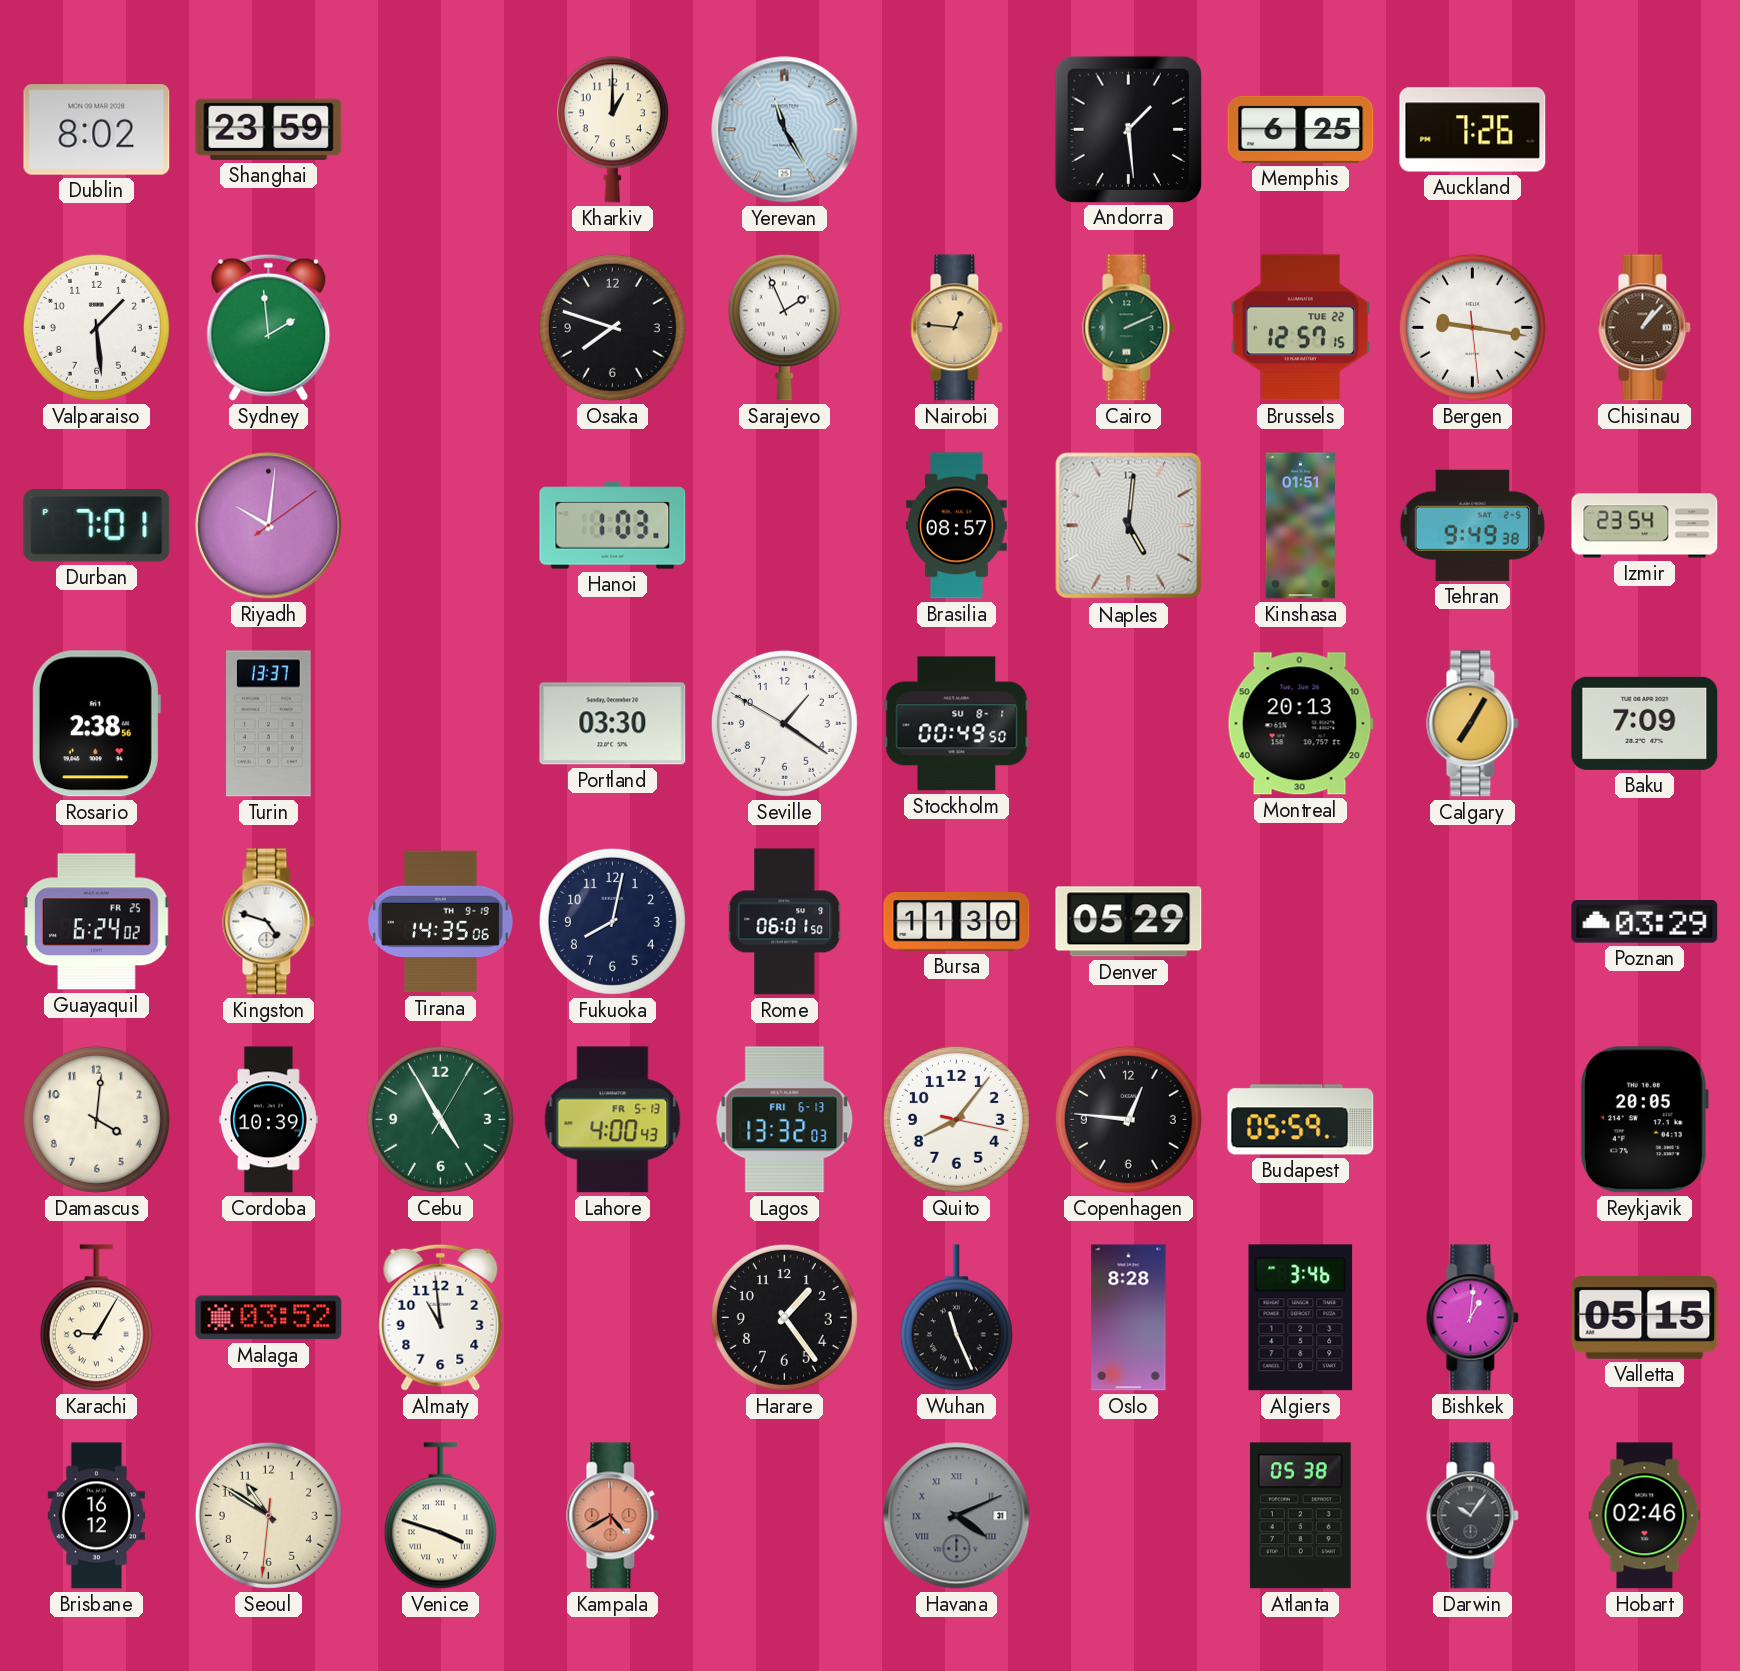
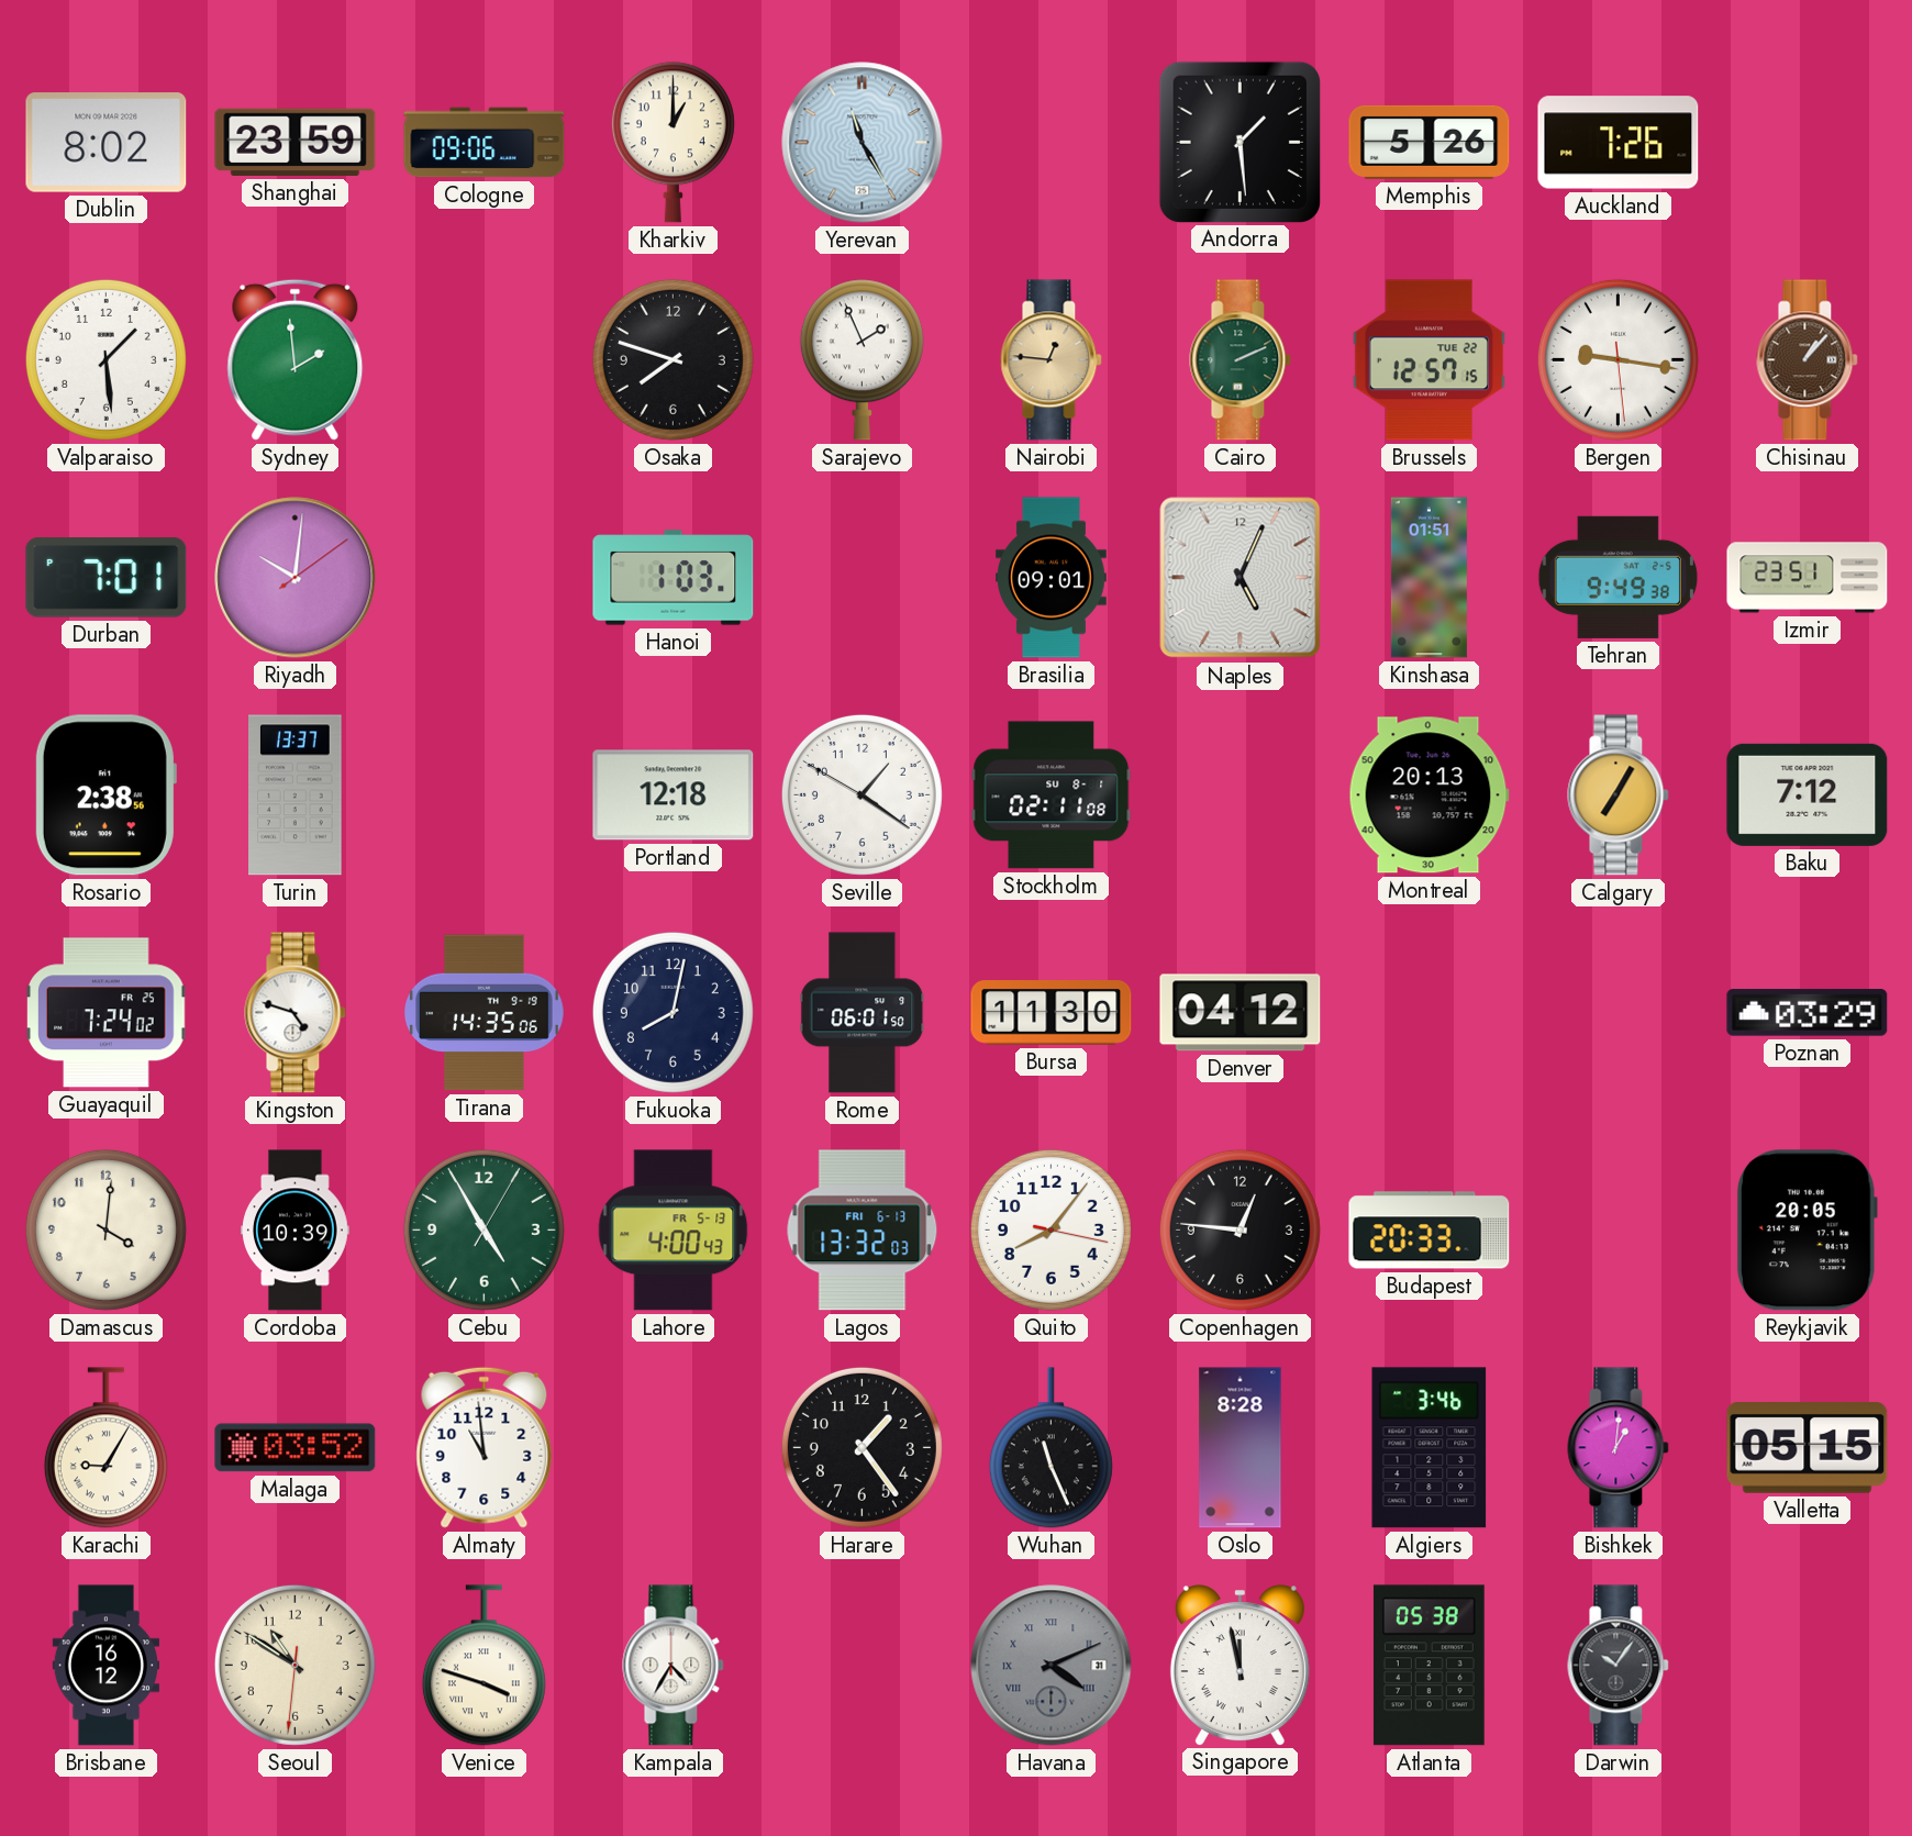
Cologne: none -> 09:06 (485, 143)
Memphis: 6:25 -> 5:26 (1430, 142)
Brasilia: 08:57 -> 09:01 (1052, 578)
Naples: 5:01 -> 5:04 (1241, 578)
Izmir: 23:54 -> 23:51 (1808, 578)
Portland: 03:30 -> 12:18 (674, 795)
Stockholm: 00:49 -> 02:11 (1052, 795)
Baku: 7:09 -> 7:12 (1808, 794)
Guayaquil: 6:24 -> 7:24 (107, 1013)
Denver: 05:29 -> 04:12 (1241, 1013)
Budapest: 05:59 -> 20:33 (1430, 1231)
Kampala: 4:40 -> 4:35 (674, 1666)
Kampala dial: salmon -> white (674, 1666)
Singapore: none -> 11:58 (1240, 1665)
Hobart: 02:46 -> none (1645, 1516)
